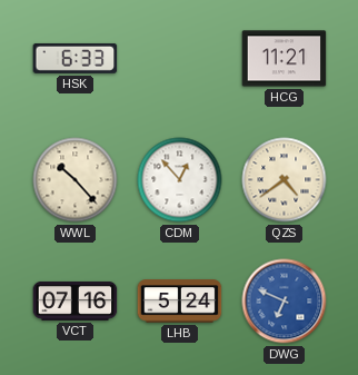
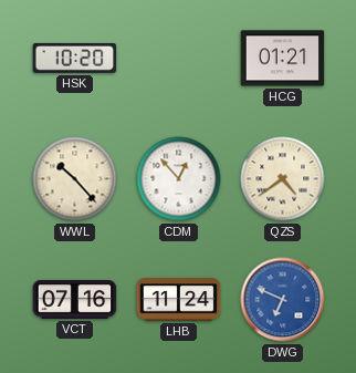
HSK: 6:33 -> 10:20 (75, 58)
HCG: 11:21 -> 01:21 (283, 59)
LHB: 5:24 -> 11:24 (179, 300)
